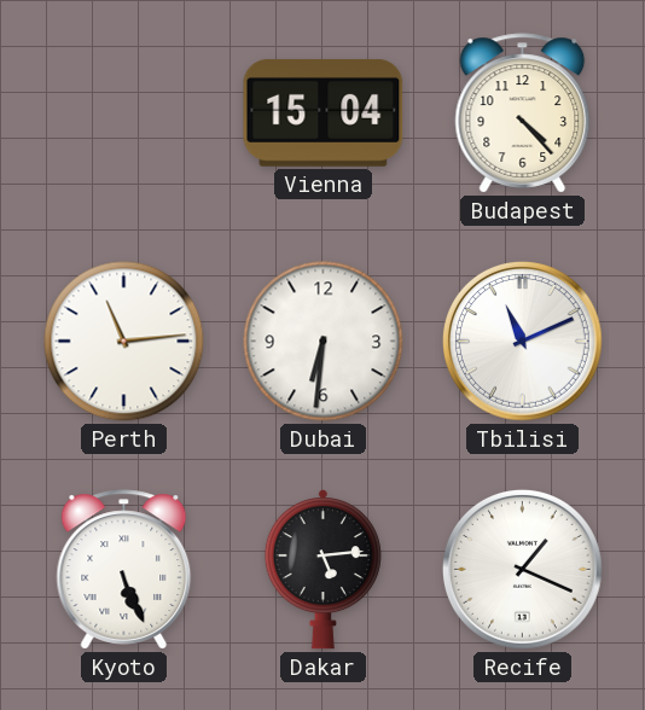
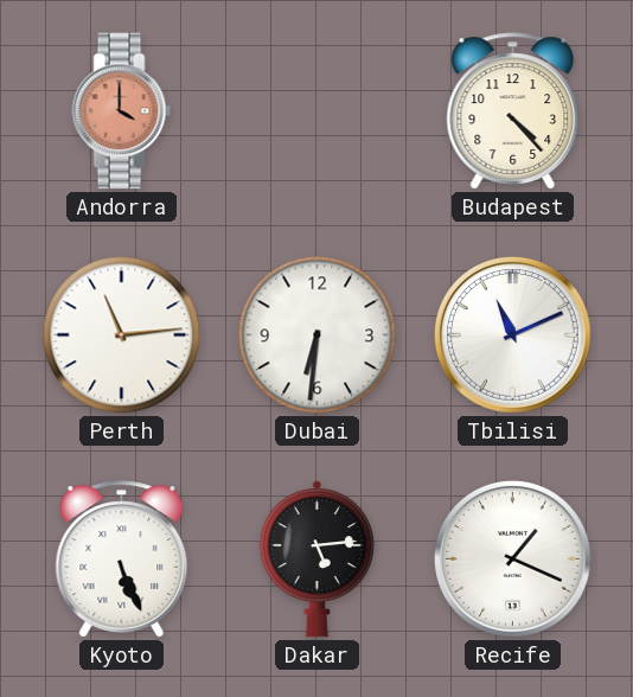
Andorra: none -> 4:00 (122, 111)
Vienna: 15:04 -> none (324, 112)
